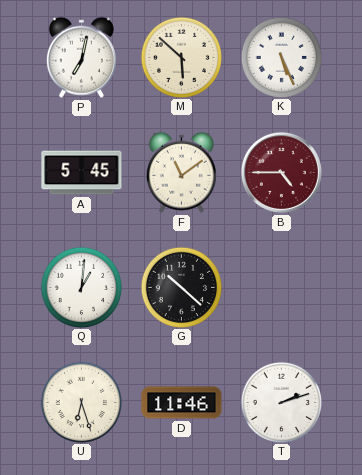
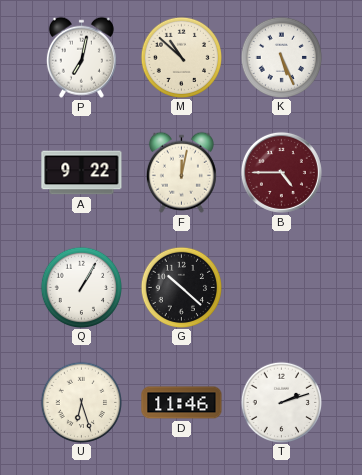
M: 5:52 -> 10:52 (181, 57)
A: 5:45 -> 9:22 (82, 173)
F: 11:09 -> 12:02 (181, 172)
Q: 1:01 -> 1:05 (81, 287)
